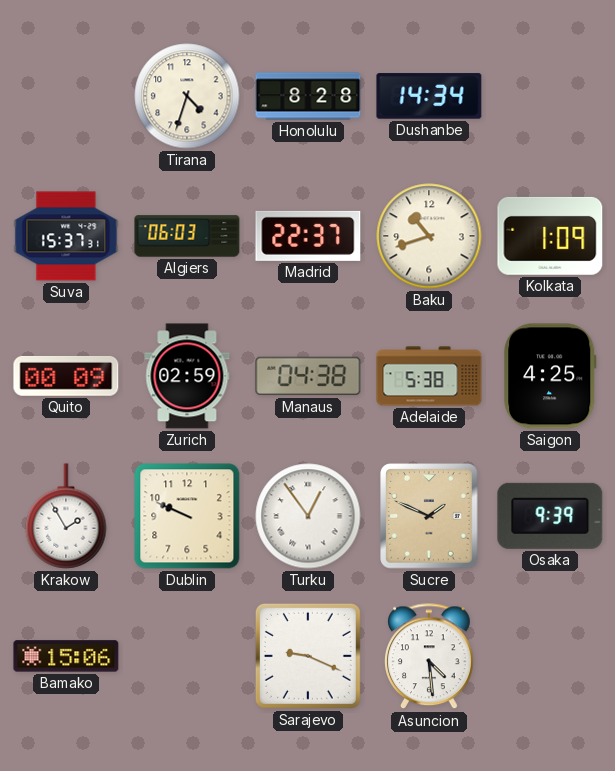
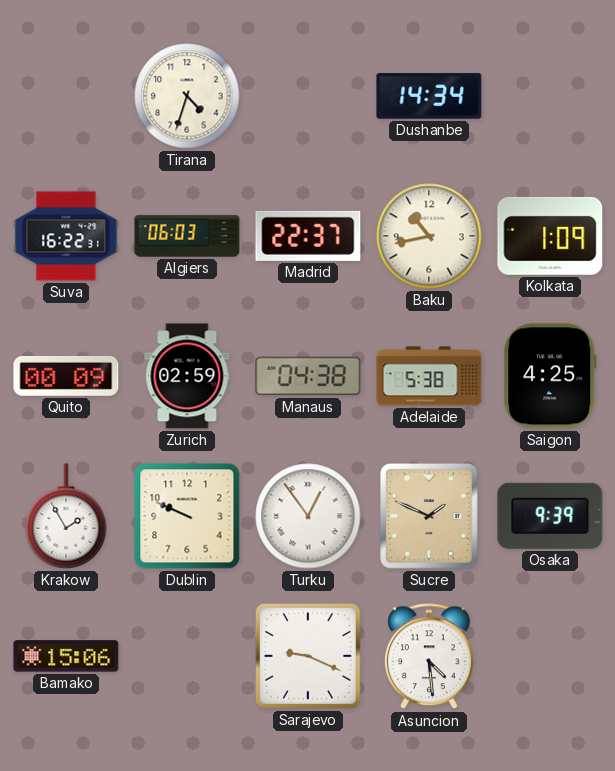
Honolulu: 8:28 -> none (308, 96)
Suva: 15:37 -> 16:22 (66, 236)
Baku: 10:42 -> 10:43 (429, 236)
